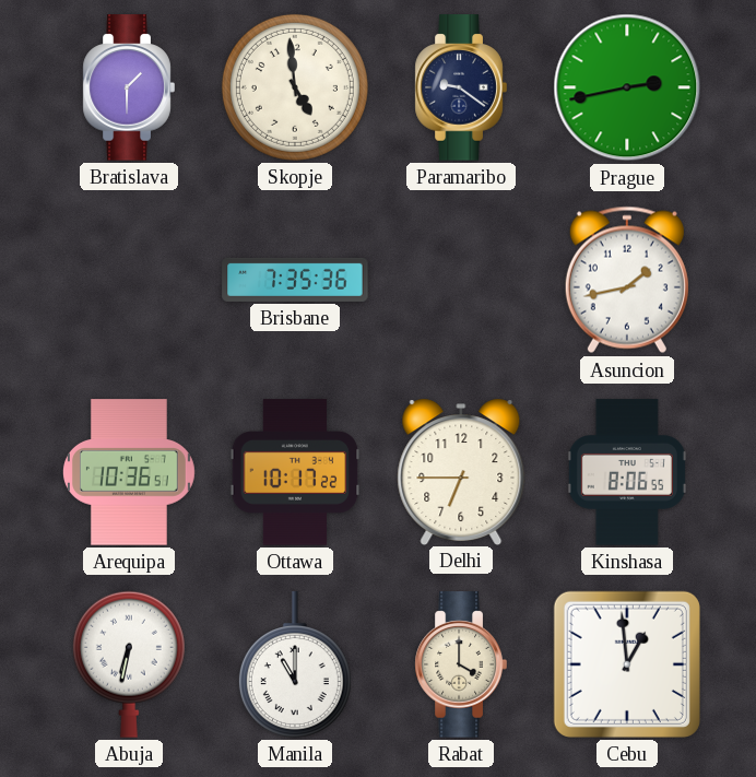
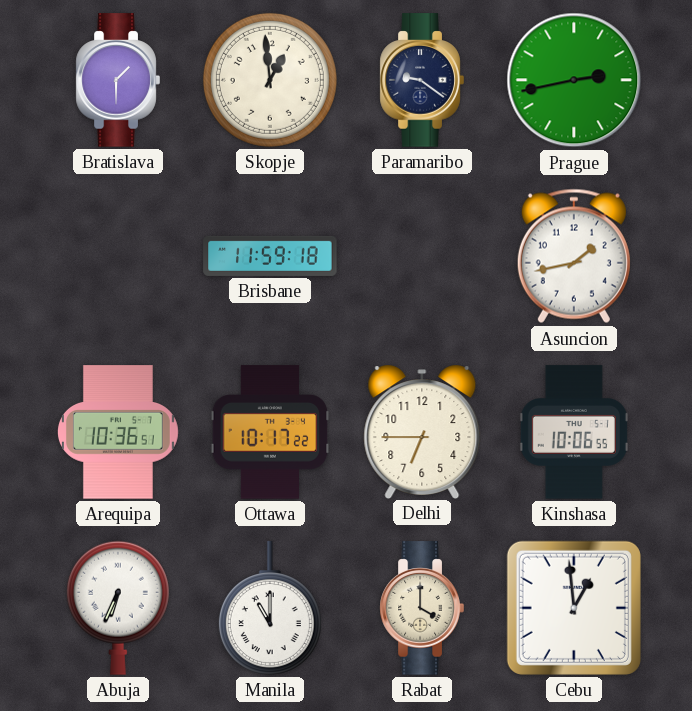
Skopje: 4:59 -> 12:59 (270, 80)
Brisbane: 7:35 -> 11:59 (270, 256)
Kinshasa: 8:06 -> 10:06 (574, 432)
Abuja: 6:32 -> 6:34 (118, 608)
